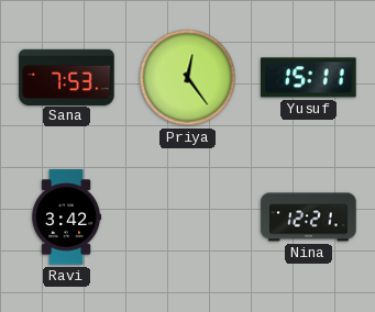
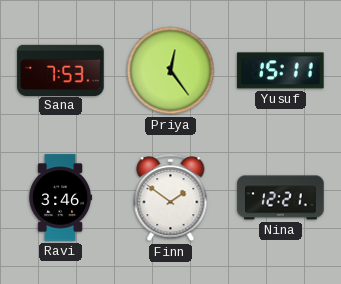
Ravi: 3:42 -> 3:46 (61, 198)
Finn: none -> 1:51 (171, 198)
